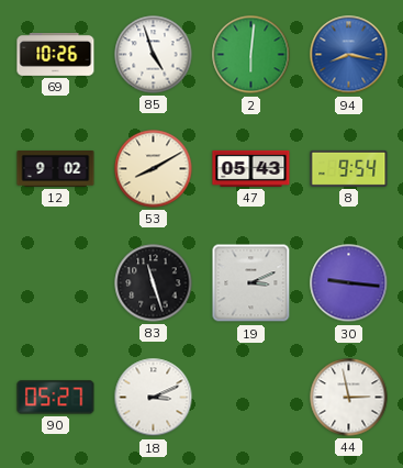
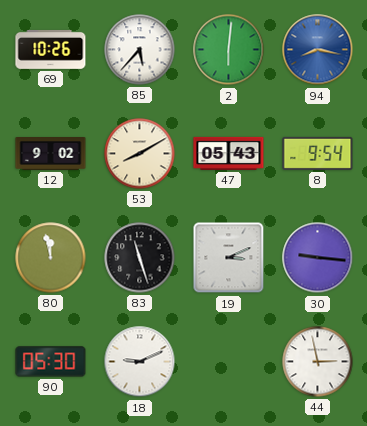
85: 4:57 -> 5:37 (140, 50)
80: none -> 11:58 (51, 258)
90: 05:27 -> 05:30 (51, 362)
18: 3:11 -> 9:11 (140, 362)
